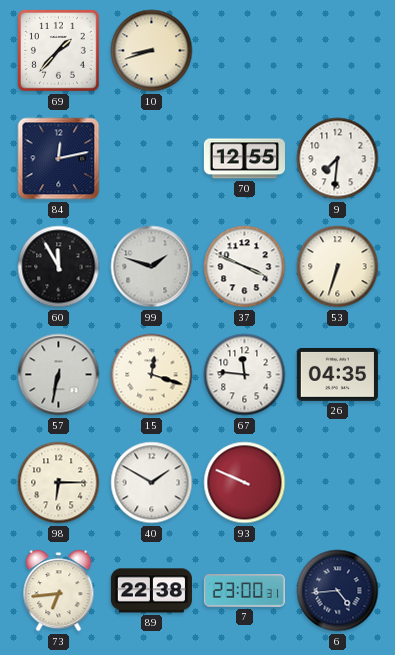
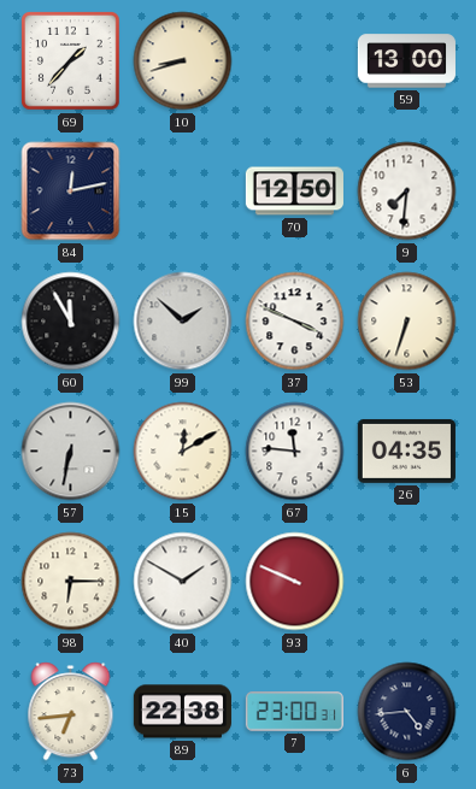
59: none -> 13:00 (406, 61)
70: 12:55 -> 12:50 (294, 192)
99: 1:48 -> 1:52 (183, 322)
15: 12:18 -> 12:10 (183, 452)
